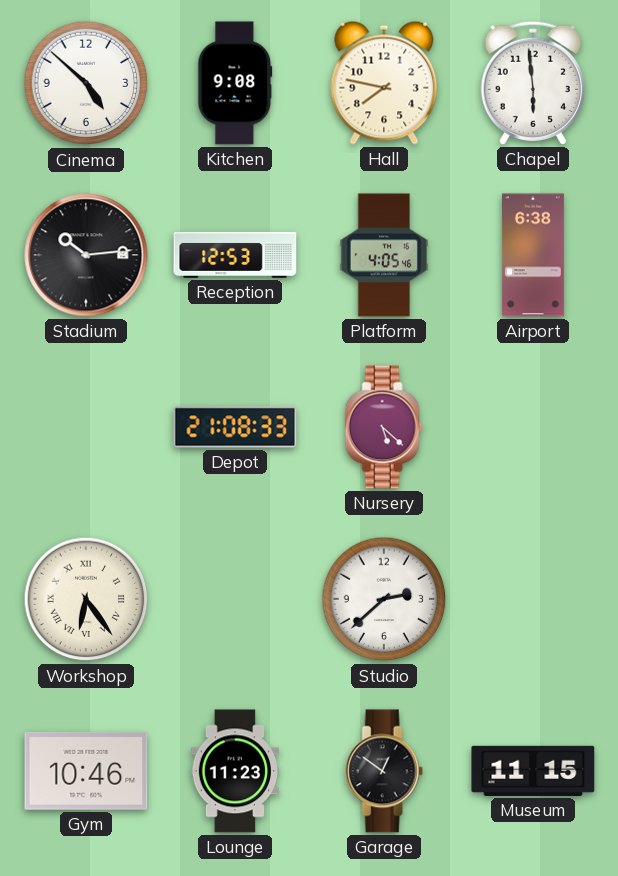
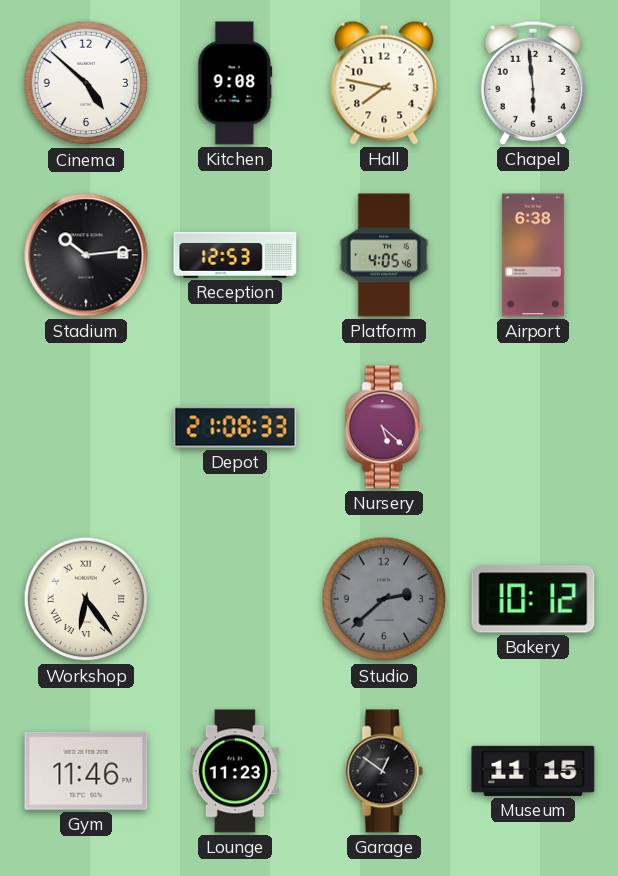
Studio dial: white -> grey (384, 599)
Bakery: none -> 10:12 (533, 599)
Gym: 10:46 -> 11:46 (86, 771)
